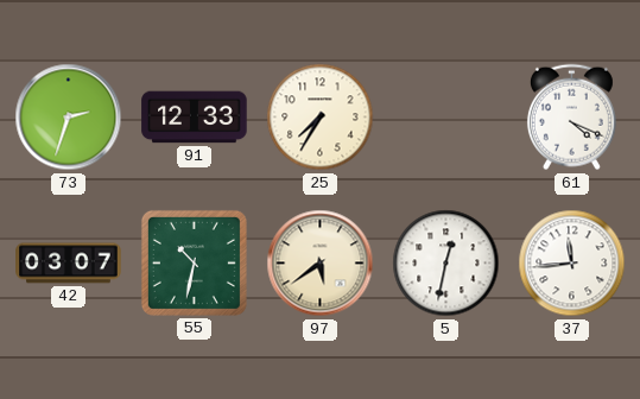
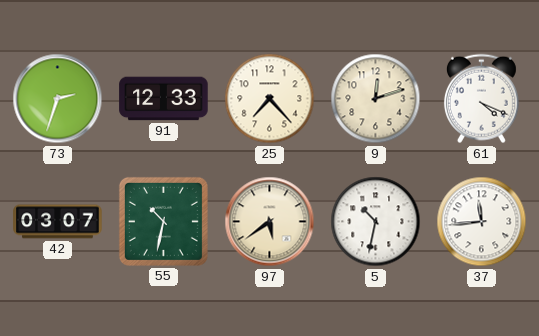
25: 7:35 -> 7:23 (270, 99)
9: none -> 12:12 (376, 99)
5: 12:32 -> 10:32 (376, 222)
